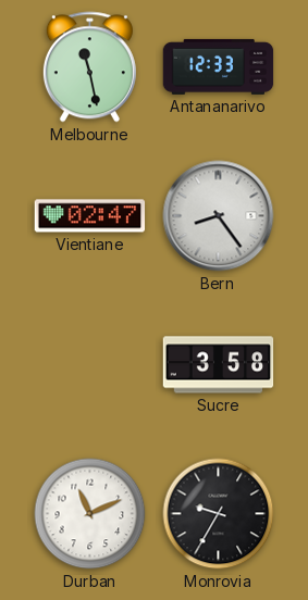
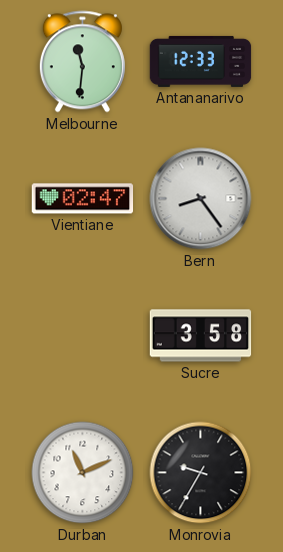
Melbourne: 11:28 -> 11:31 (82, 62)
